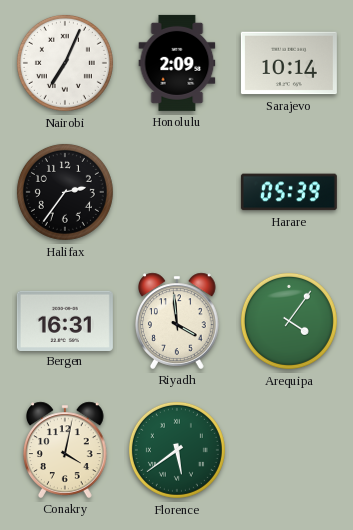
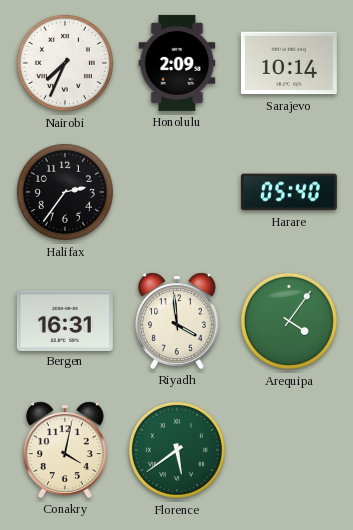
Nairobi: 7:04 -> 7:34 (65, 63)
Harare: 05:39 -> 05:40 (289, 192)
